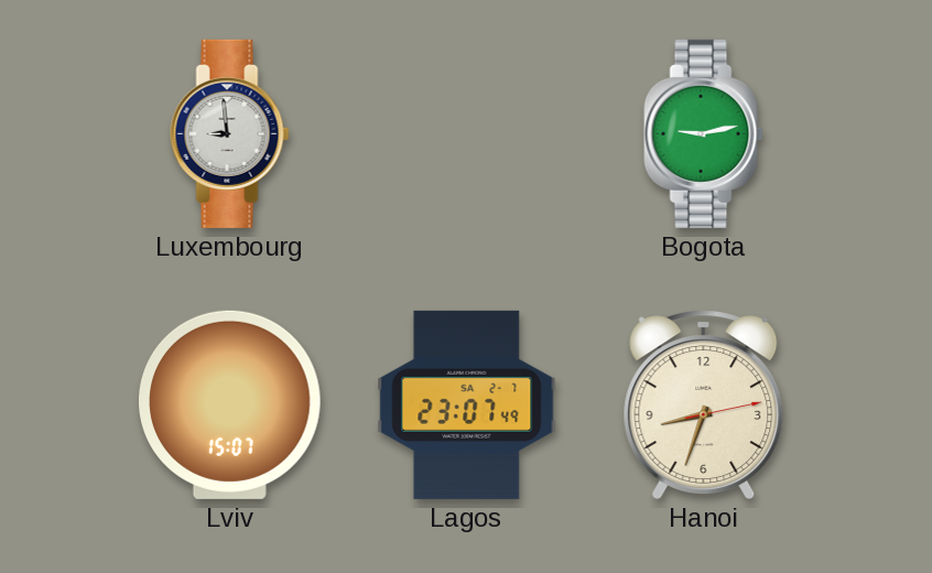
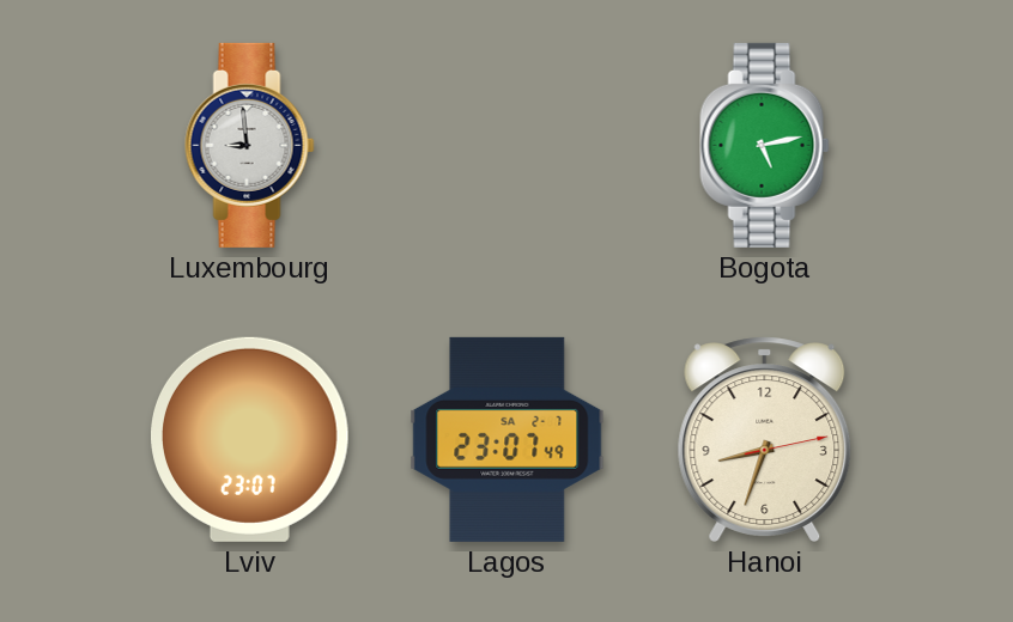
Bogota: 9:13 -> 5:13 (765, 145)
Lviv: 15:07 -> 23:07 (250, 439)
